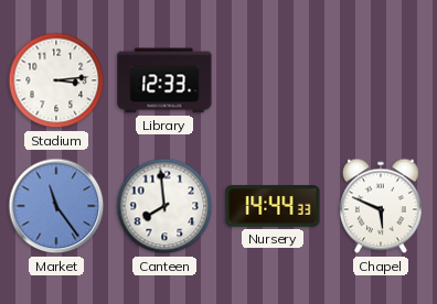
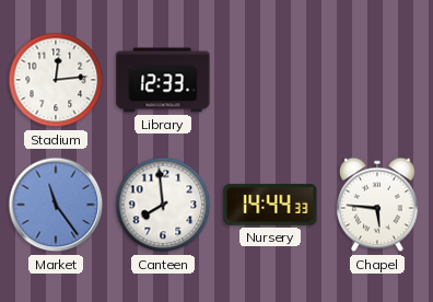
Stadium: 3:14 -> 12:14 (56, 80)
Chapel: 5:49 -> 5:46 (378, 205)
